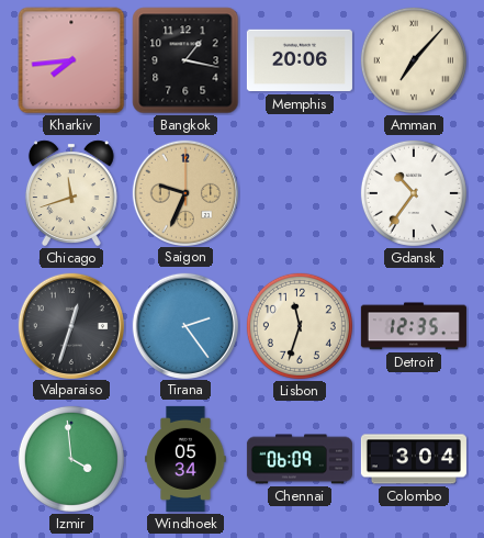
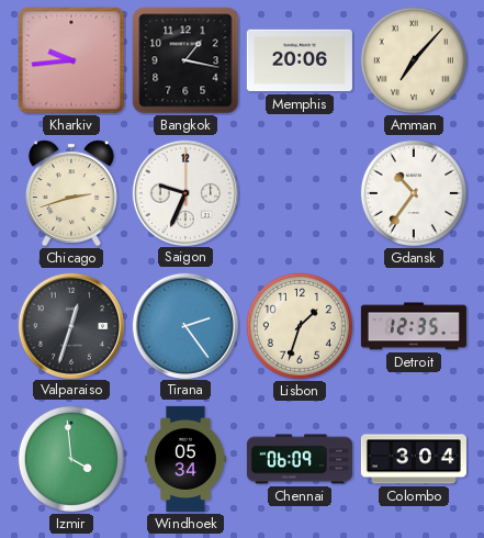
Kharkiv: 7:44 -> 9:44 (71, 60)
Chicago: 11:42 -> 2:42 (71, 193)
Saigon dial: champagne -> white (184, 192)
Lisbon: 11:33 -> 1:33 (300, 326)
